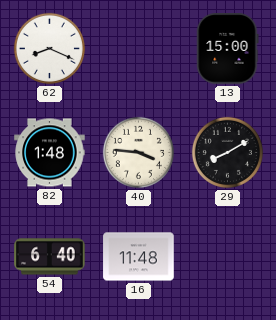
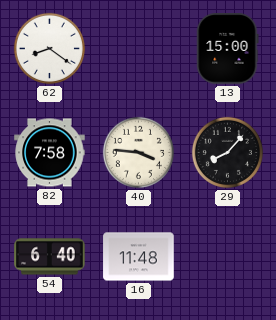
62: 8:19 -> 8:21 (49, 48)
82: 1:48 -> 7:58 (50, 153)
29: 8:10 -> 8:07 (227, 152)
